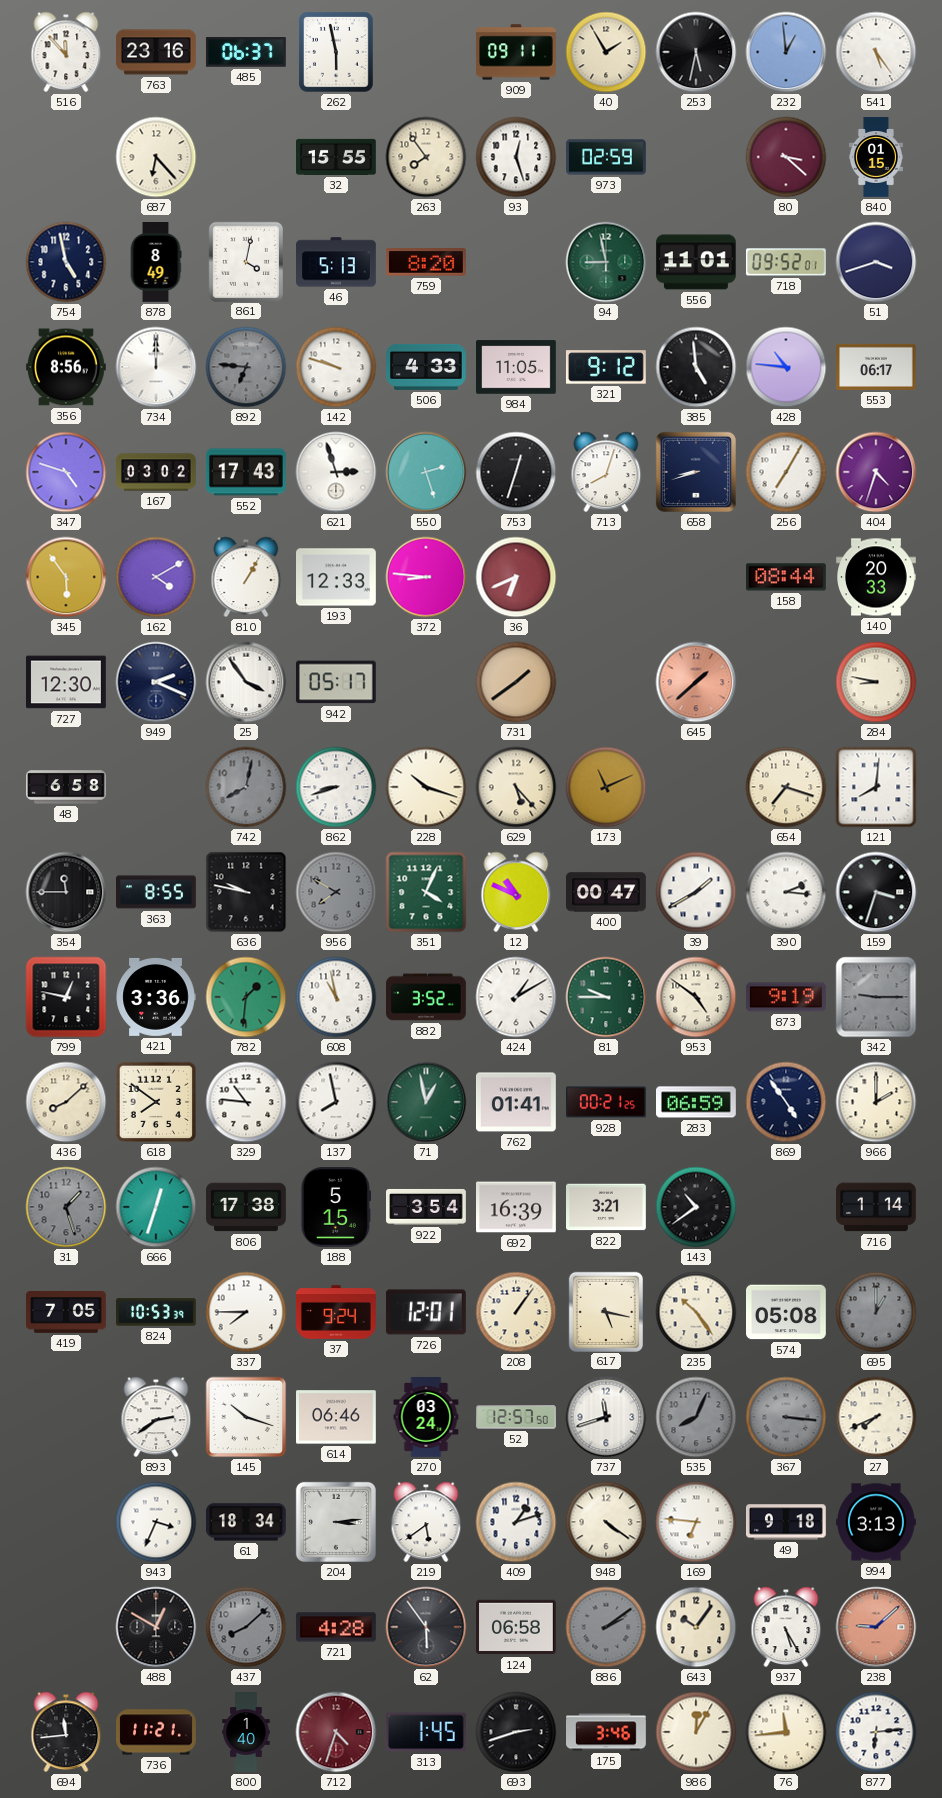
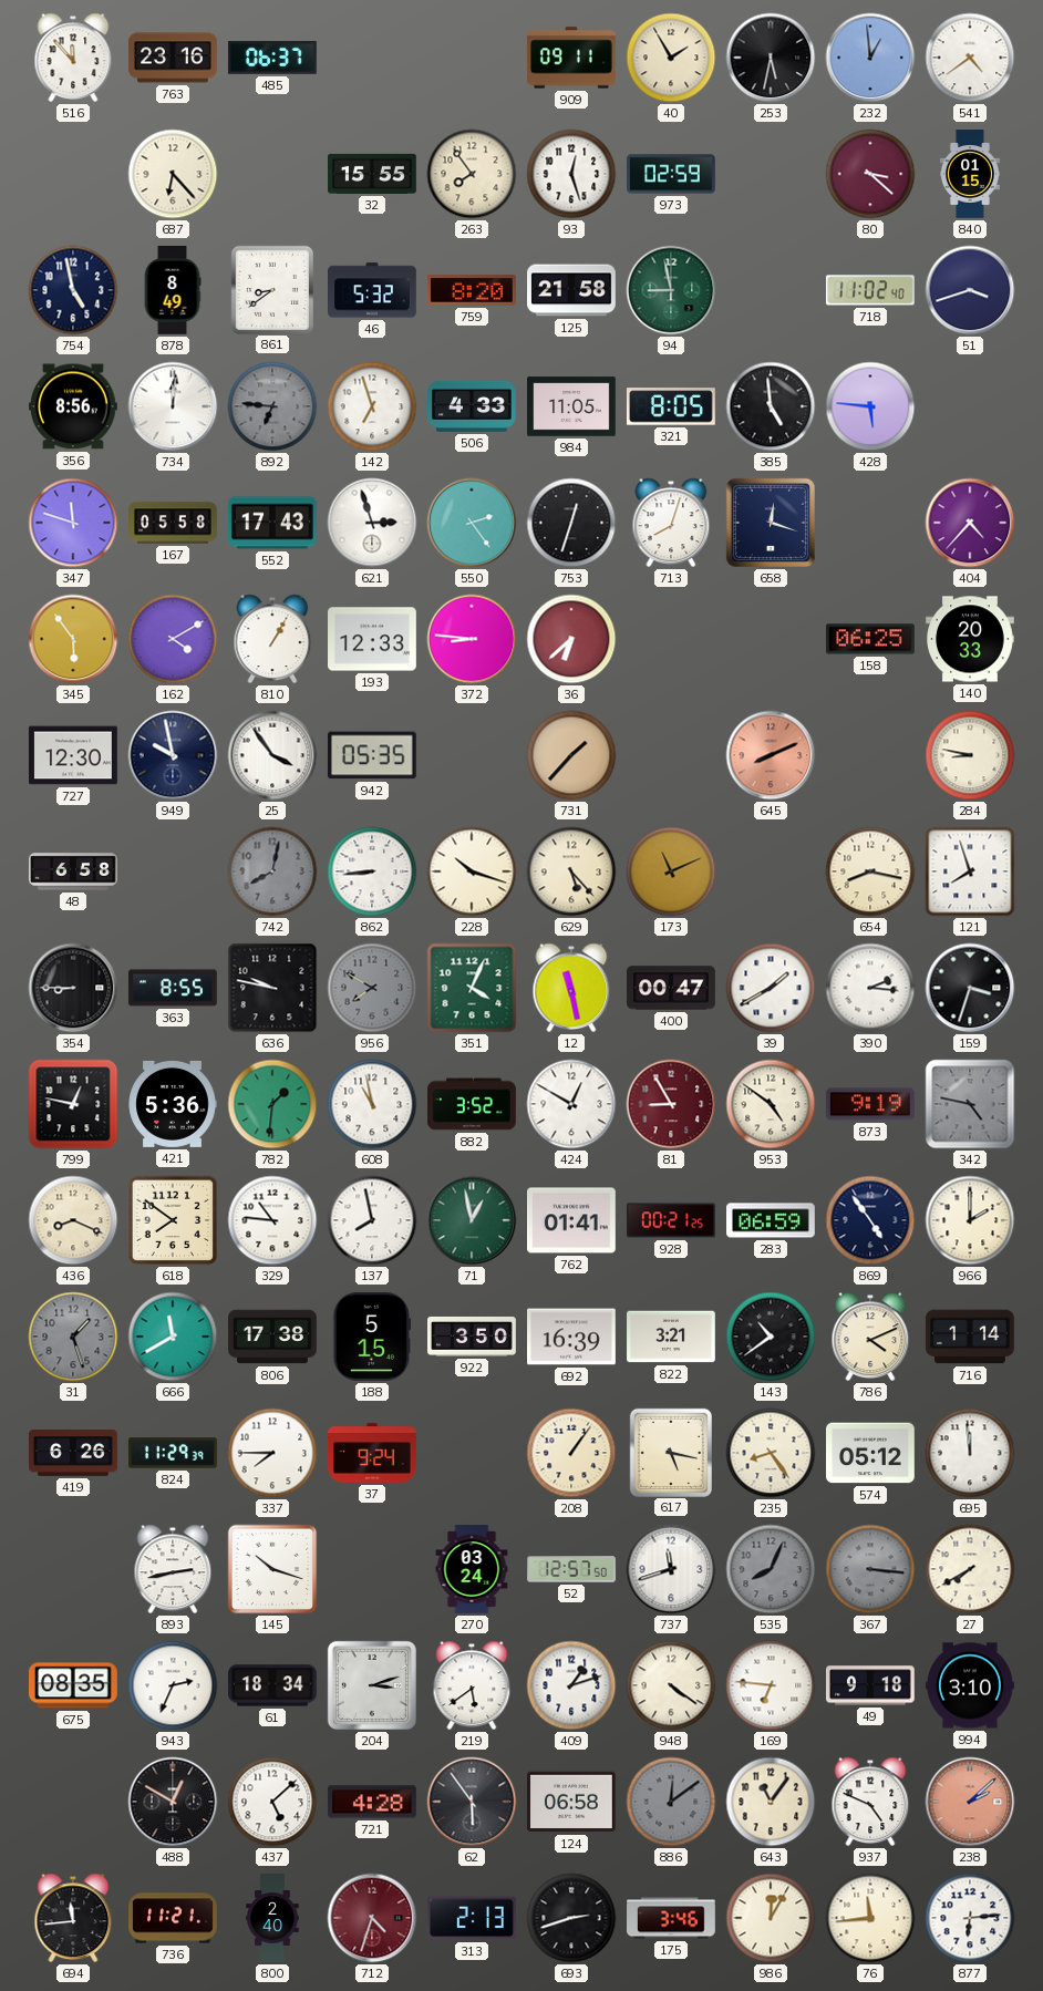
262: 5:58 -> none (337, 53)
541: 5:24 -> 4:39 (970, 58)
861: 4:02 -> 8:39 (271, 289)
46: 5:13 -> 5:32 (373, 290)
125: none -> 21:58 (572, 290)
556: 11:01 -> none (697, 262)
718: 09:52 -> 11:02 (870, 290)
734: 12:00 -> 12:01 (173, 406)
142: 9:48 -> 6:57 (372, 406)
321: 9:12 -> 8:05 (671, 406)
428: 10:46 -> 5:46 (870, 406)
553: 06:17 -> none (877, 367)
347: 4:48 -> 11:48 (73, 523)
167: 03:02 -> 05:58 (174, 523)
550: 2:27 -> 2:24 (472, 523)
658: 8:42 -> 12:18 (771, 523)
256: 7:05 -> none (786, 472)
404: 4:33 -> 4:37 (970, 523)
36: 6:41 -> 6:38 (571, 639)
158: 08:44 -> 06:25 (871, 639)
949: 2:19 -> 9:58 (173, 755)
942: 05:17 -> 05:35 (372, 755)
731: 1:39 -> 1:37 (571, 755)
645: 1:38 -> 8:11 (771, 755)
862: 8:42 -> 8:44 (372, 871)
654: 7:18 -> 8:17 (870, 871)
121: 8:01 -> 7:57 (970, 871)
354: 11:45 -> 8:45 (73, 988)
12: 10:49 -> 11:28 (571, 988)
421: 3:36 -> 5:36 (173, 1104)
424: 1:10 -> 12:50 (571, 1104)
81: 9:45 -> 8:55 (671, 1104)
81 dial: green -> burgundy (671, 1104)
342: 9:15 -> 4:47 (970, 1104)
436: 8:08 -> 8:19 (73, 1220)
666: 12:33 -> 11:40 (173, 1337)
922: 3:54 -> 3:50 (472, 1337)
786: none -> 4:11 (870, 1337)
419: 7:05 -> 6:26 (74, 1453)
824: 10:53 -> 11:29 (174, 1453)
726: 12:01 -> none (426, 1312)
235: 10:24 -> 8:24 (771, 1453)
574: 05:08 -> 05:12 (871, 1453)
695: 1:00 -> 11:59 (970, 1453)
695 dial: grey -> white (970, 1453)
893: 2:39 -> 2:43 (173, 1569)
614: 06:46 -> none (337, 1417)
27: 7:41 -> 7:40 (970, 1569)
675: none -> 08:35 (74, 1685)
943: 3:34 -> 2:34 (173, 1685)
204: 3:14 -> 3:12 (372, 1685)
994: 3:13 -> 3:10 (971, 1685)
437: 8:08 -> 5:08 (272, 1802)
437 dial: grey -> white (272, 1802)
886: 2:09 -> 12:09 (671, 1802)
643: 10:06 -> 11:06 (771, 1802)
937: 5:25 -> 4:49 (870, 1802)
238: 9:08 -> 2:08 (970, 1802)
800: 1:40 -> 2:40 (272, 1918)
313: 1:45 -> 2:13 (472, 1918)
